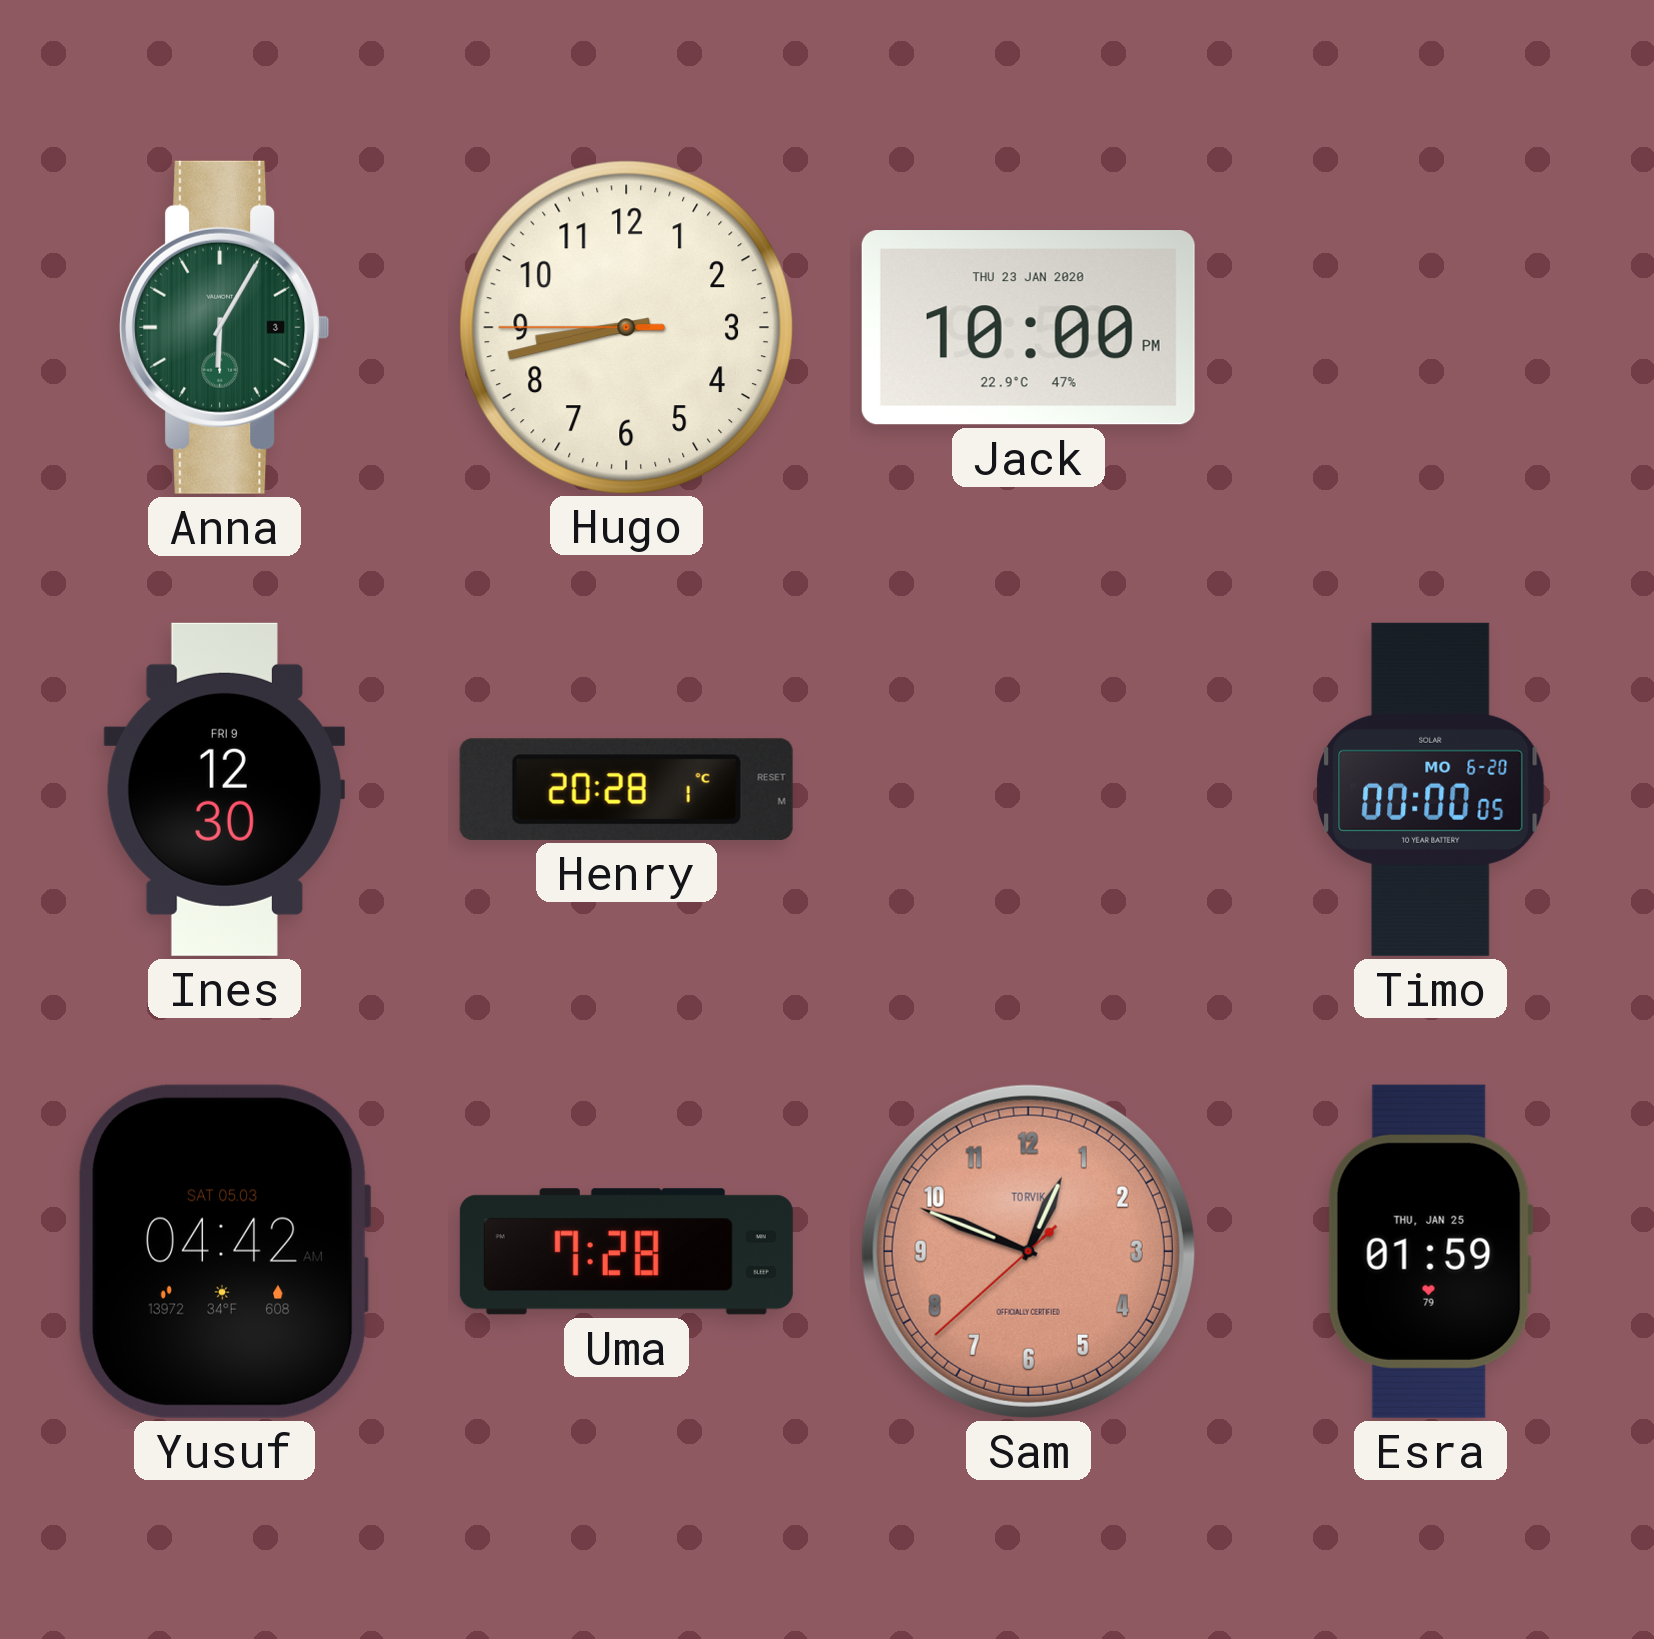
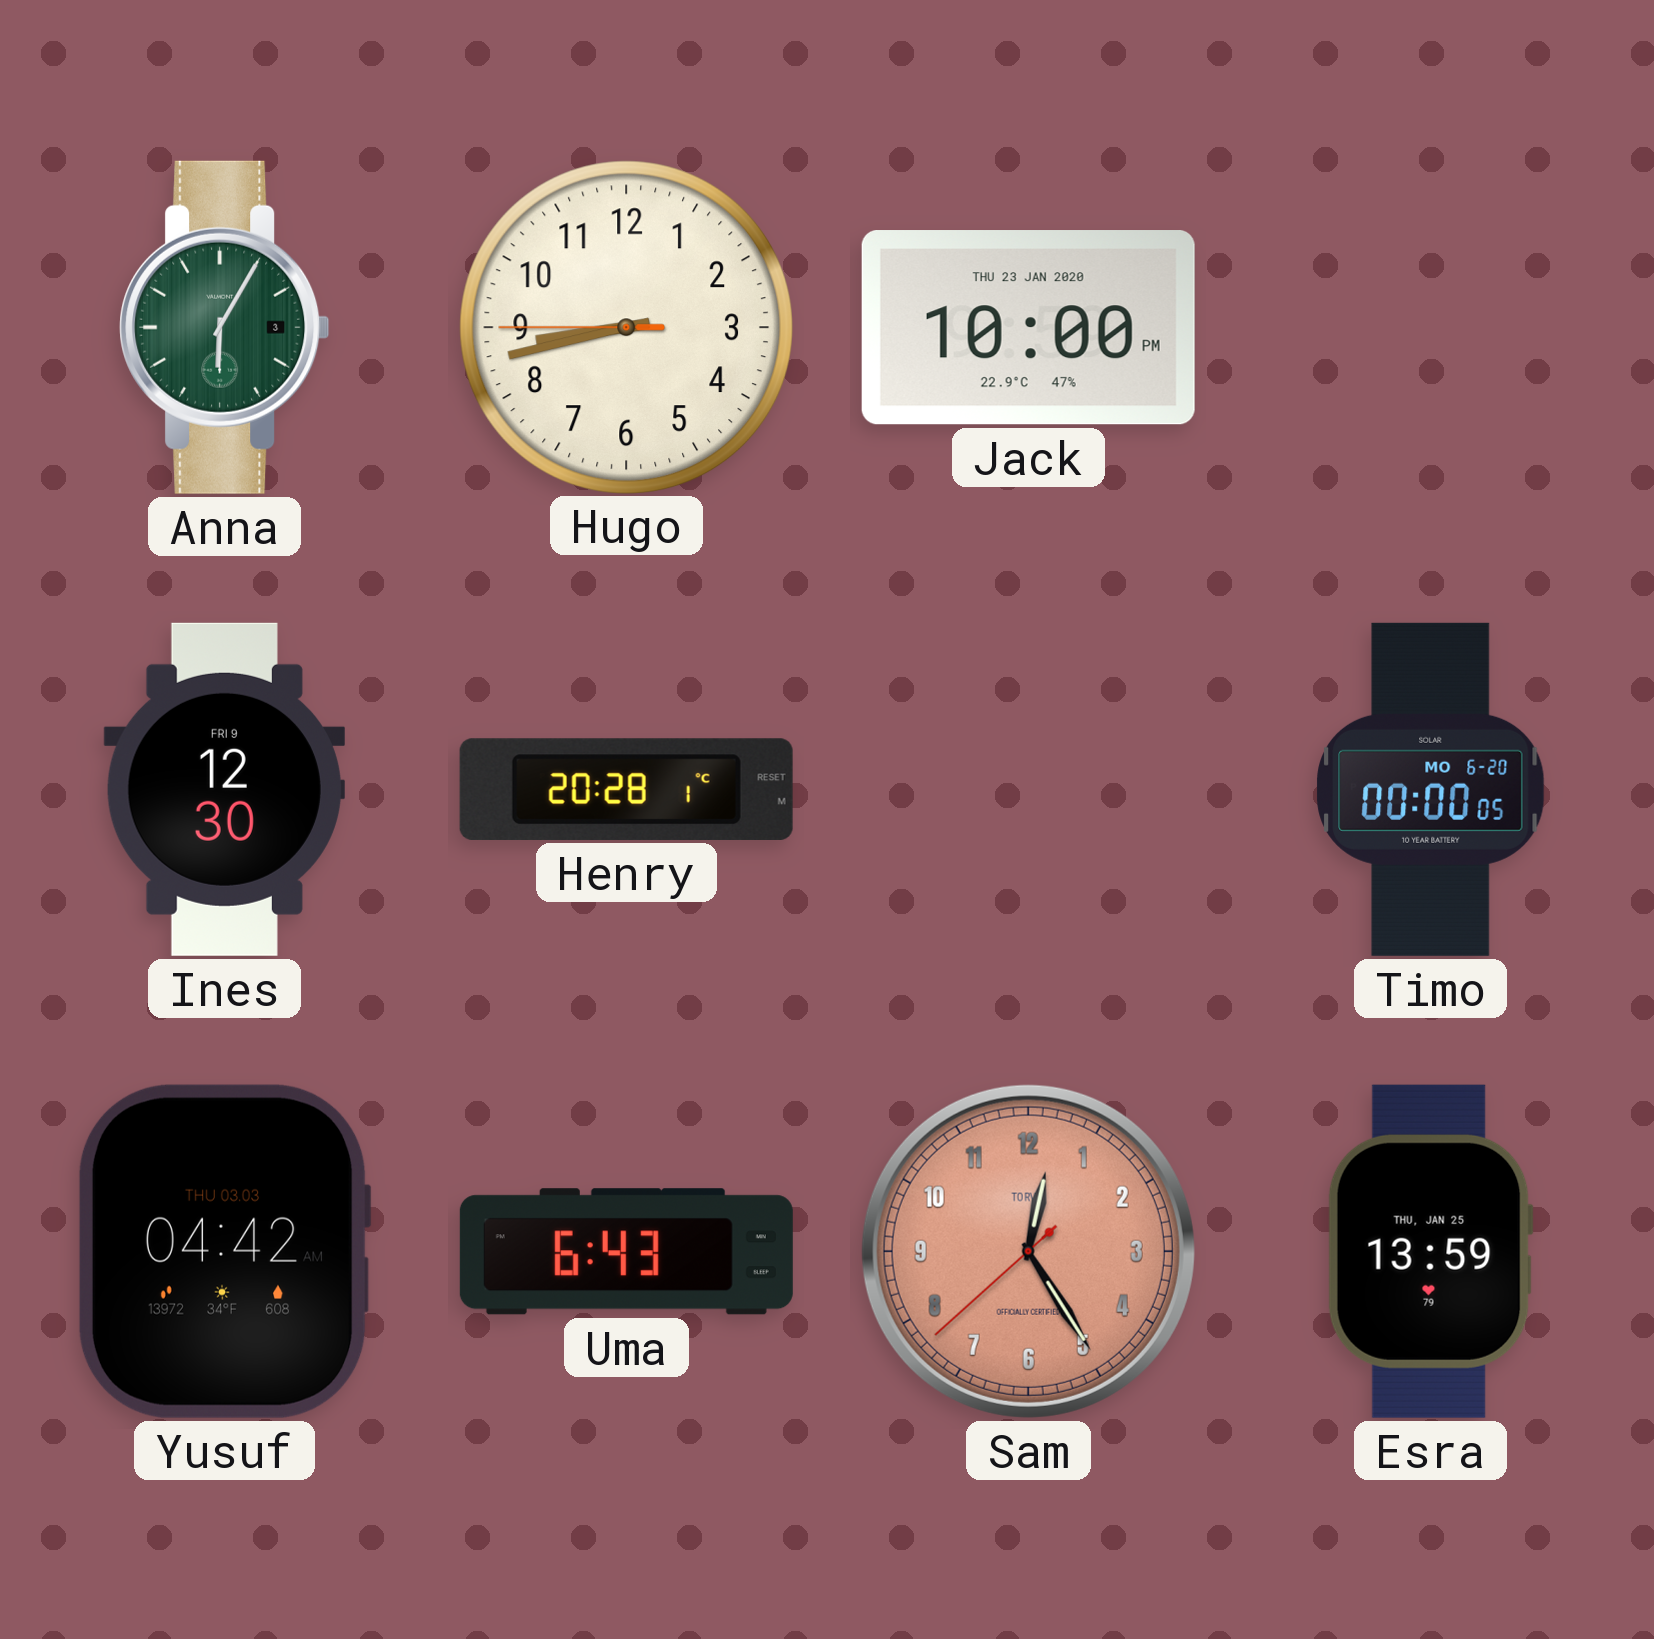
Yusuf date: SAT 05.03 -> THU 03.03 (224, 1251)
Uma: 7:28 -> 6:43 (626, 1252)
Sam: 12:48 -> 12:24 (1028, 1251)
Esra: 01:59 -> 13:59 (1430, 1251)
